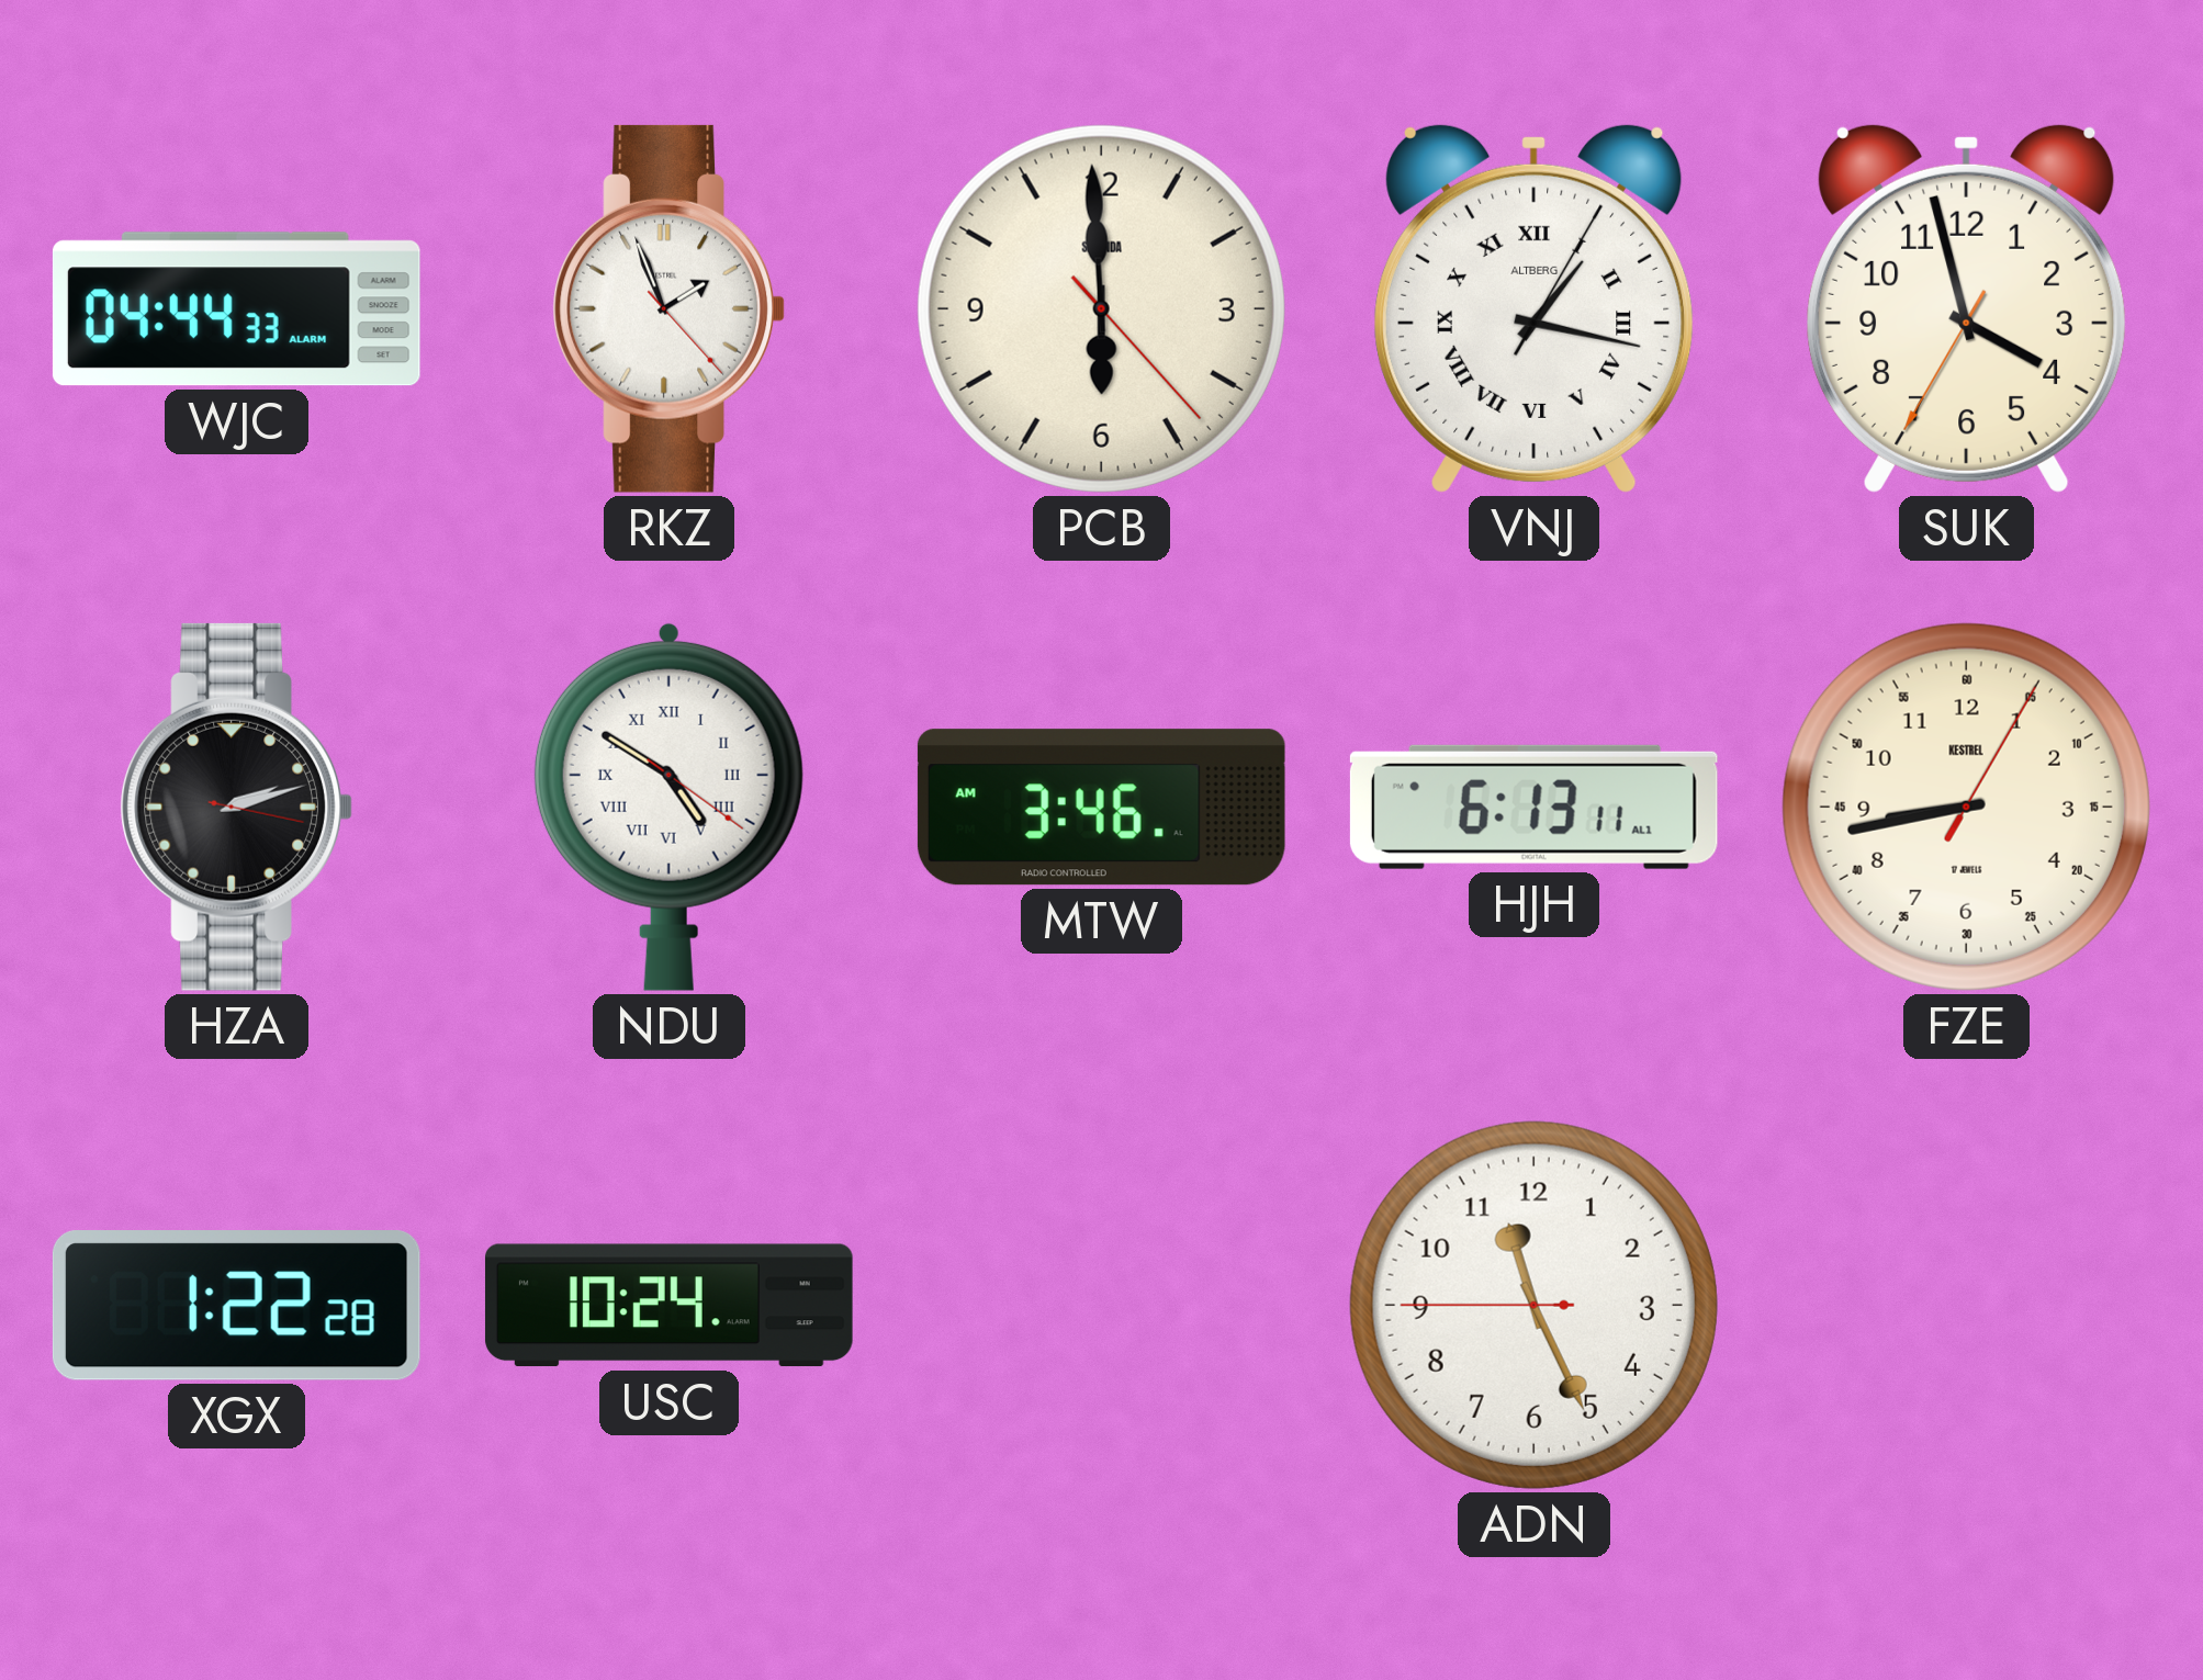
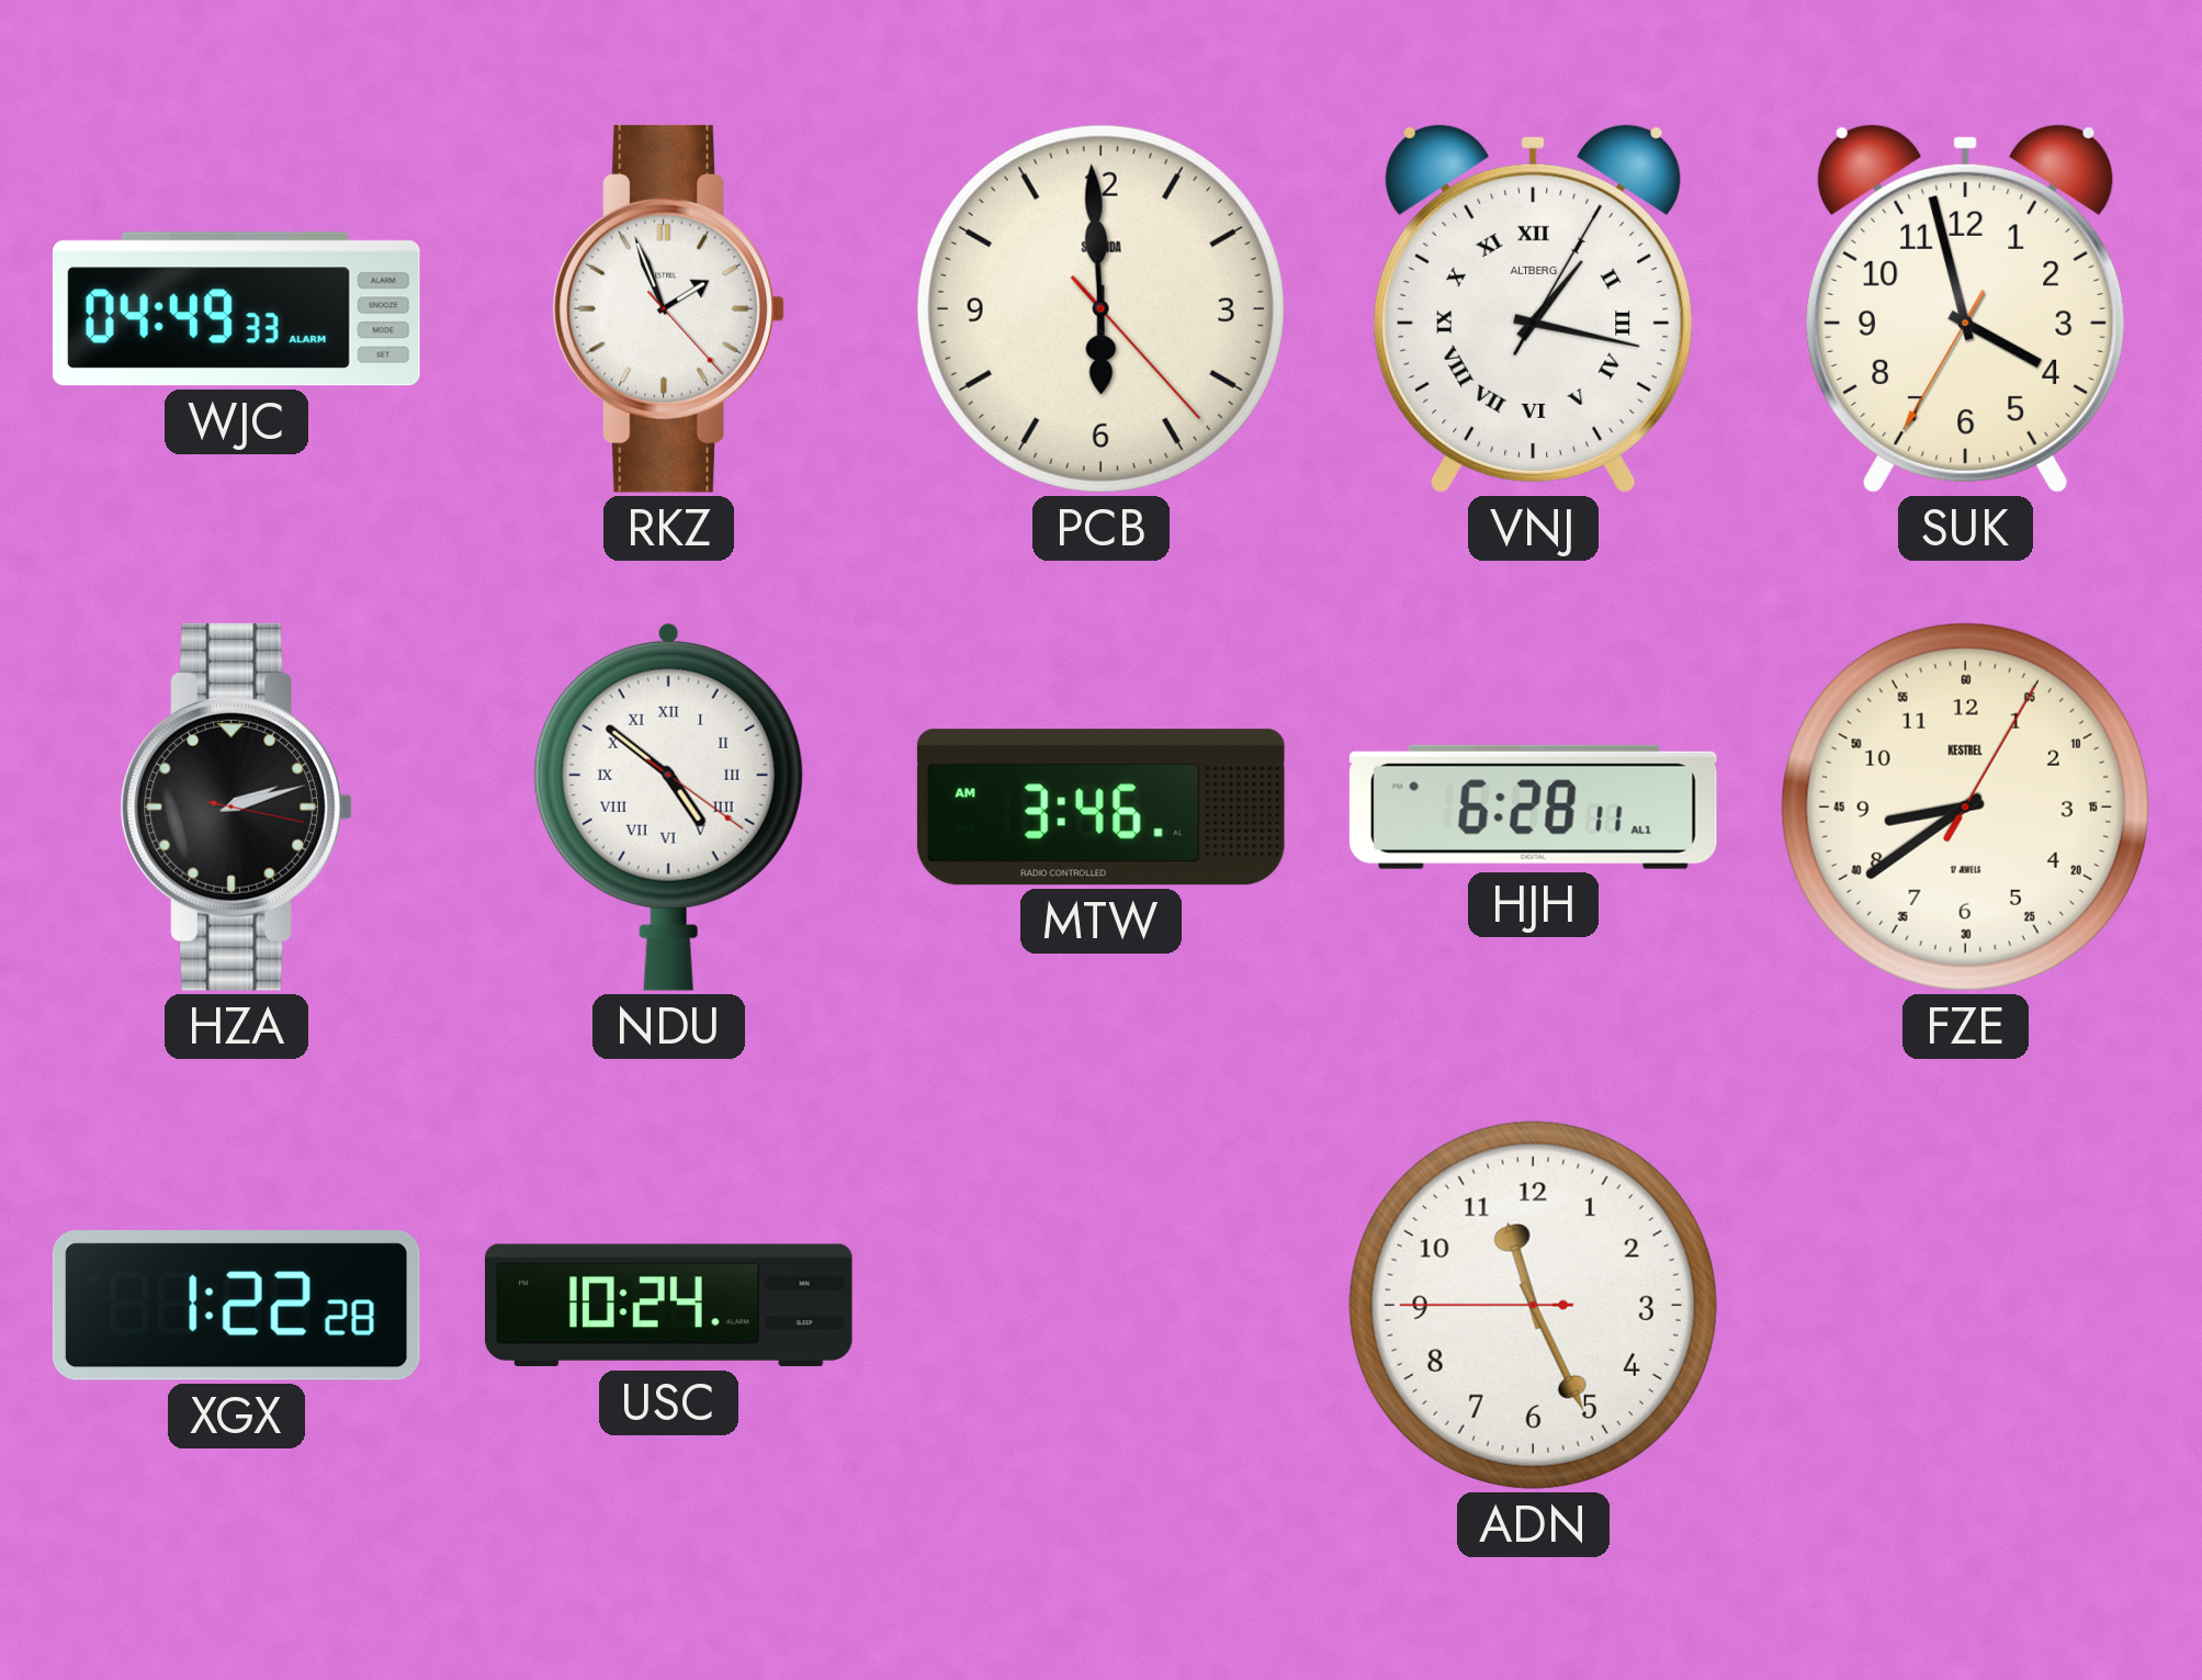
WJC: 04:44 -> 04:49 (236, 309)
NDU: 4:50 -> 4:51 (668, 807)
HJH: 6:13 -> 6:28 (1533, 807)
FZE: 8:43 -> 8:39 (1965, 807)
